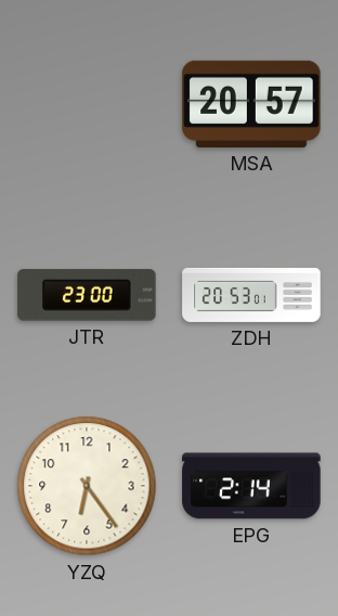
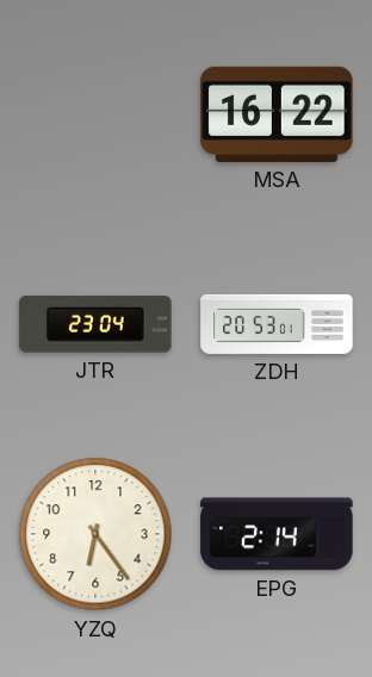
MSA: 20:57 -> 16:22 (277, 114)
JTR: 23:00 -> 23:04 (95, 324)
